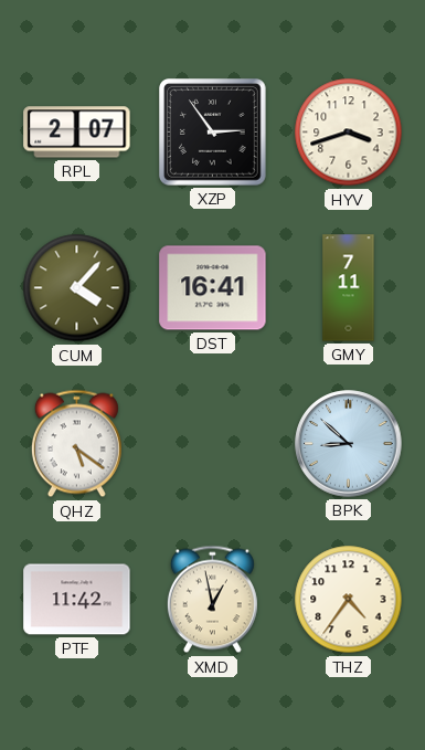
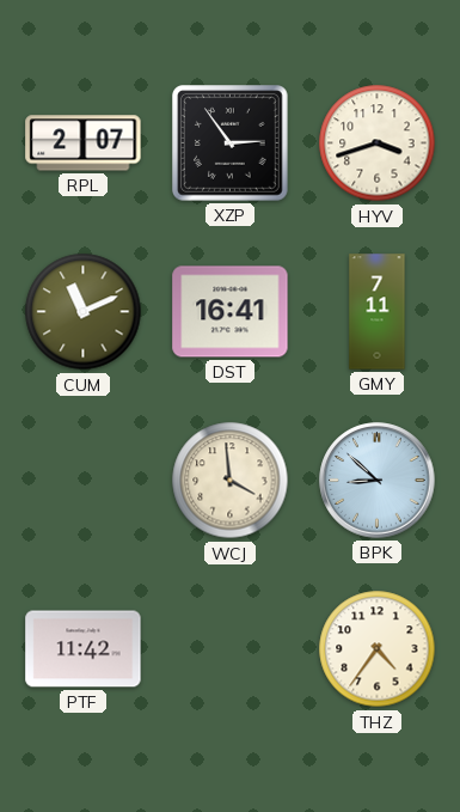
CUM: 4:07 -> 11:11 (84, 312)
QHZ: 5:21 -> none (76, 444)
WCJ: none -> 3:59 (231, 481)
XMD: 12:58 -> none (212, 600)
